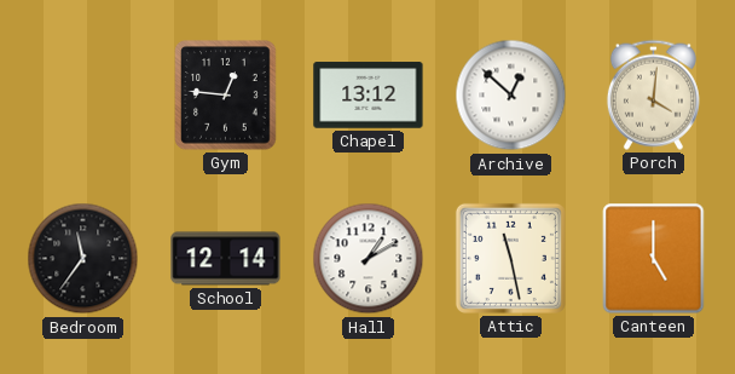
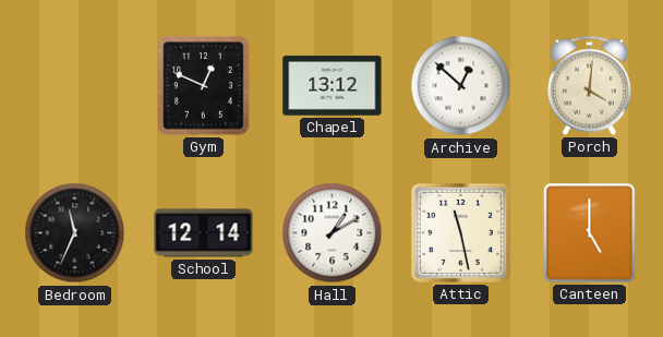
Gym: 12:46 -> 12:49 (204, 86)
Bedroom: 11:36 -> 11:34 (75, 233)
